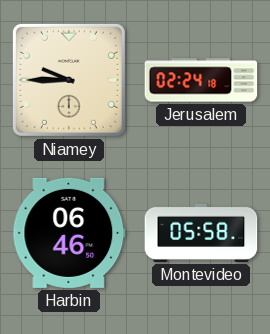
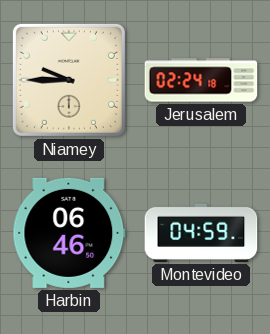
Montevideo: 05:58 -> 04:59 (201, 233)
